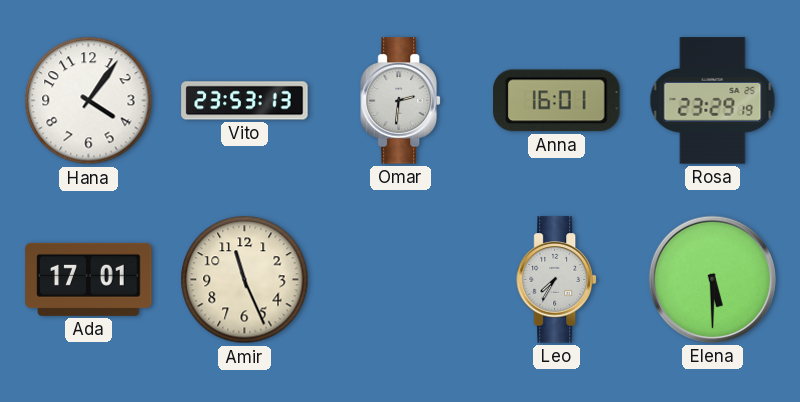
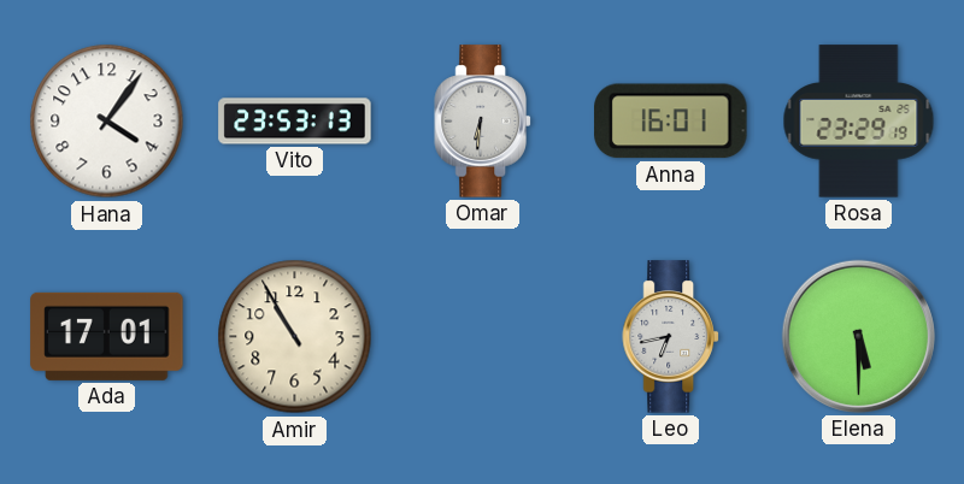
Omar: 2:31 -> 6:31 (483, 122)
Amir: 11:26 -> 10:55 (295, 337)
Leo: 7:35 -> 6:43 (671, 337)
